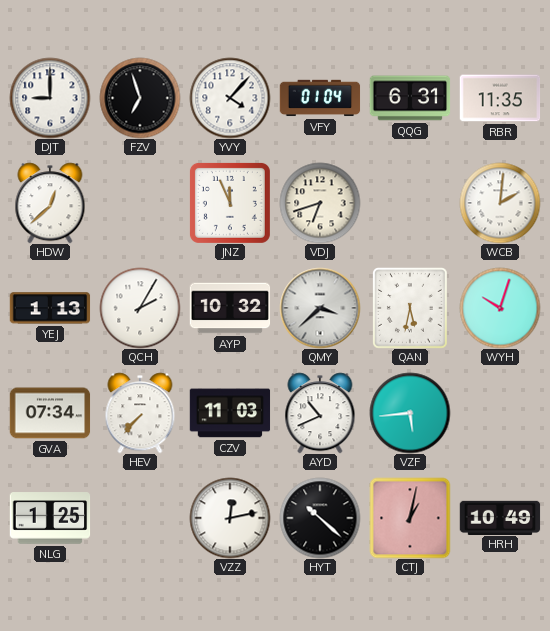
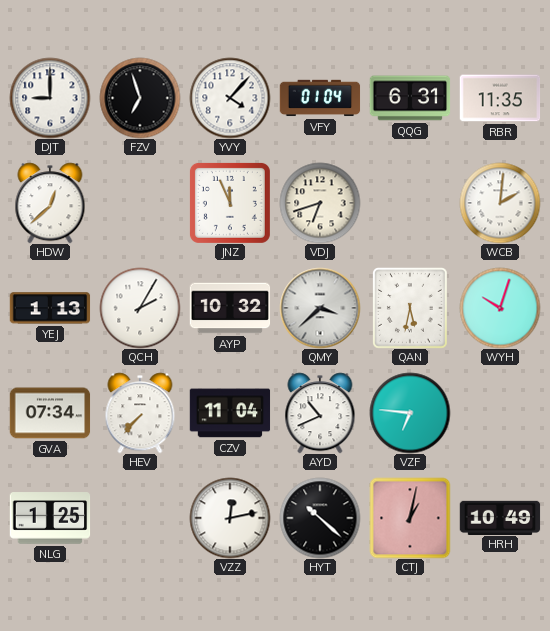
CZV: 11:03 -> 11:04 (230, 413)
VZF: 5:44 -> 6:46 (410, 413)
